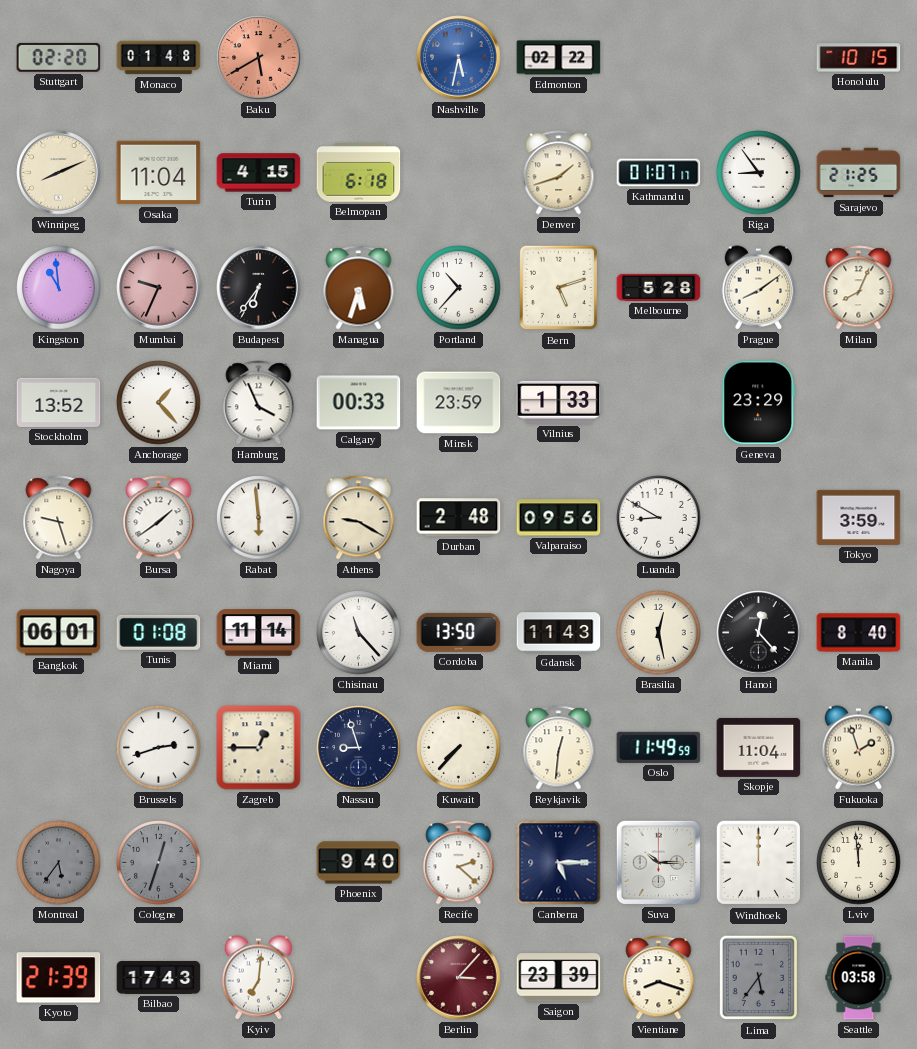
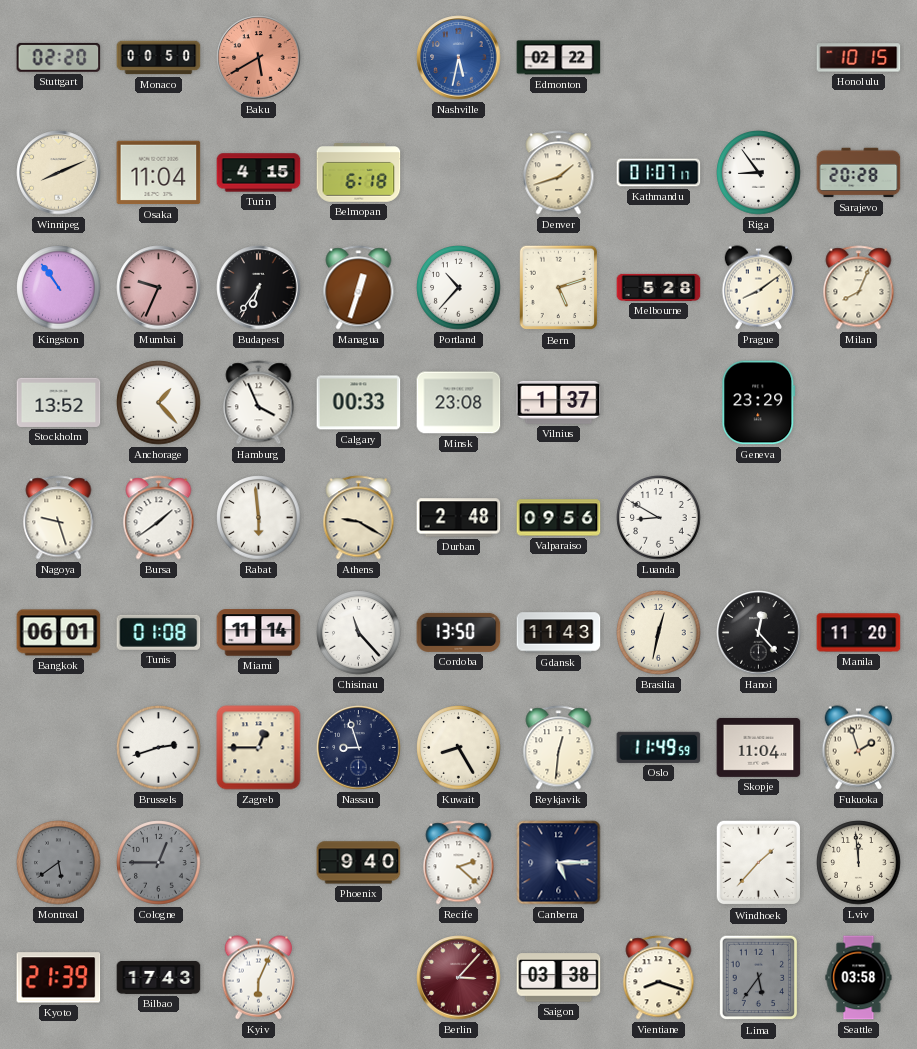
Monaco: 01:48 -> 00:50 (159, 58)
Sarajevo: 21:25 -> 20:28 (859, 173)
Kingston: 10:59 -> 10:54 (59, 288)
Managua: 5:33 -> 12:33 (359, 288)
Minsk: 23:59 -> 23:08 (459, 403)
Vilnius: 1:33 -> 1:37 (559, 402)
Tokyo: 3:59 -> none (859, 517)
Brasilia: 12:28 -> 12:32 (659, 633)
Manila: 8:40 -> 11:20 (859, 633)
Kuwait: 7:37 -> 8:25 (459, 748)
Montreal: 5:36 -> 5:39 (59, 863)
Cologne: 12:33 -> 12:45 (159, 863)
Suva: 10:15 -> none (658, 862)
Windhoek: 12:00 -> 1:37 (759, 863)
Kyiv: 7:01 -> 6:04 (259, 978)
Saigon: 23:39 -> 03:38 (559, 978)
